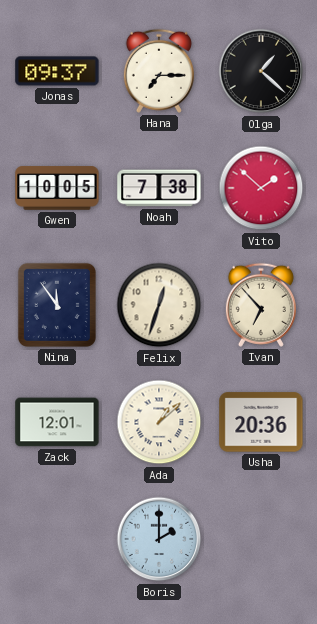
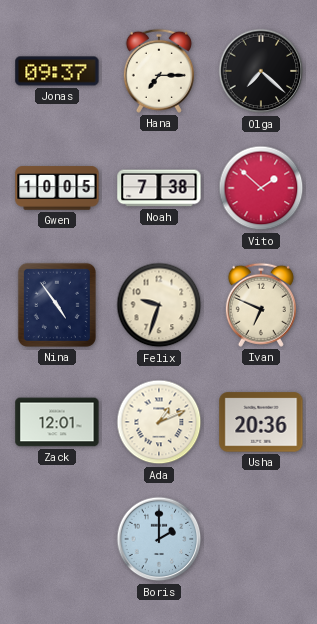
Olga: 1:22 -> 7:22 (261, 71)
Nina: 11:54 -> 4:54 (57, 305)
Felix: 12:33 -> 9:33 (159, 305)
Ivan: 6:53 -> 6:49 (261, 305)
Ada: 1:08 -> 1:11 (159, 422)
